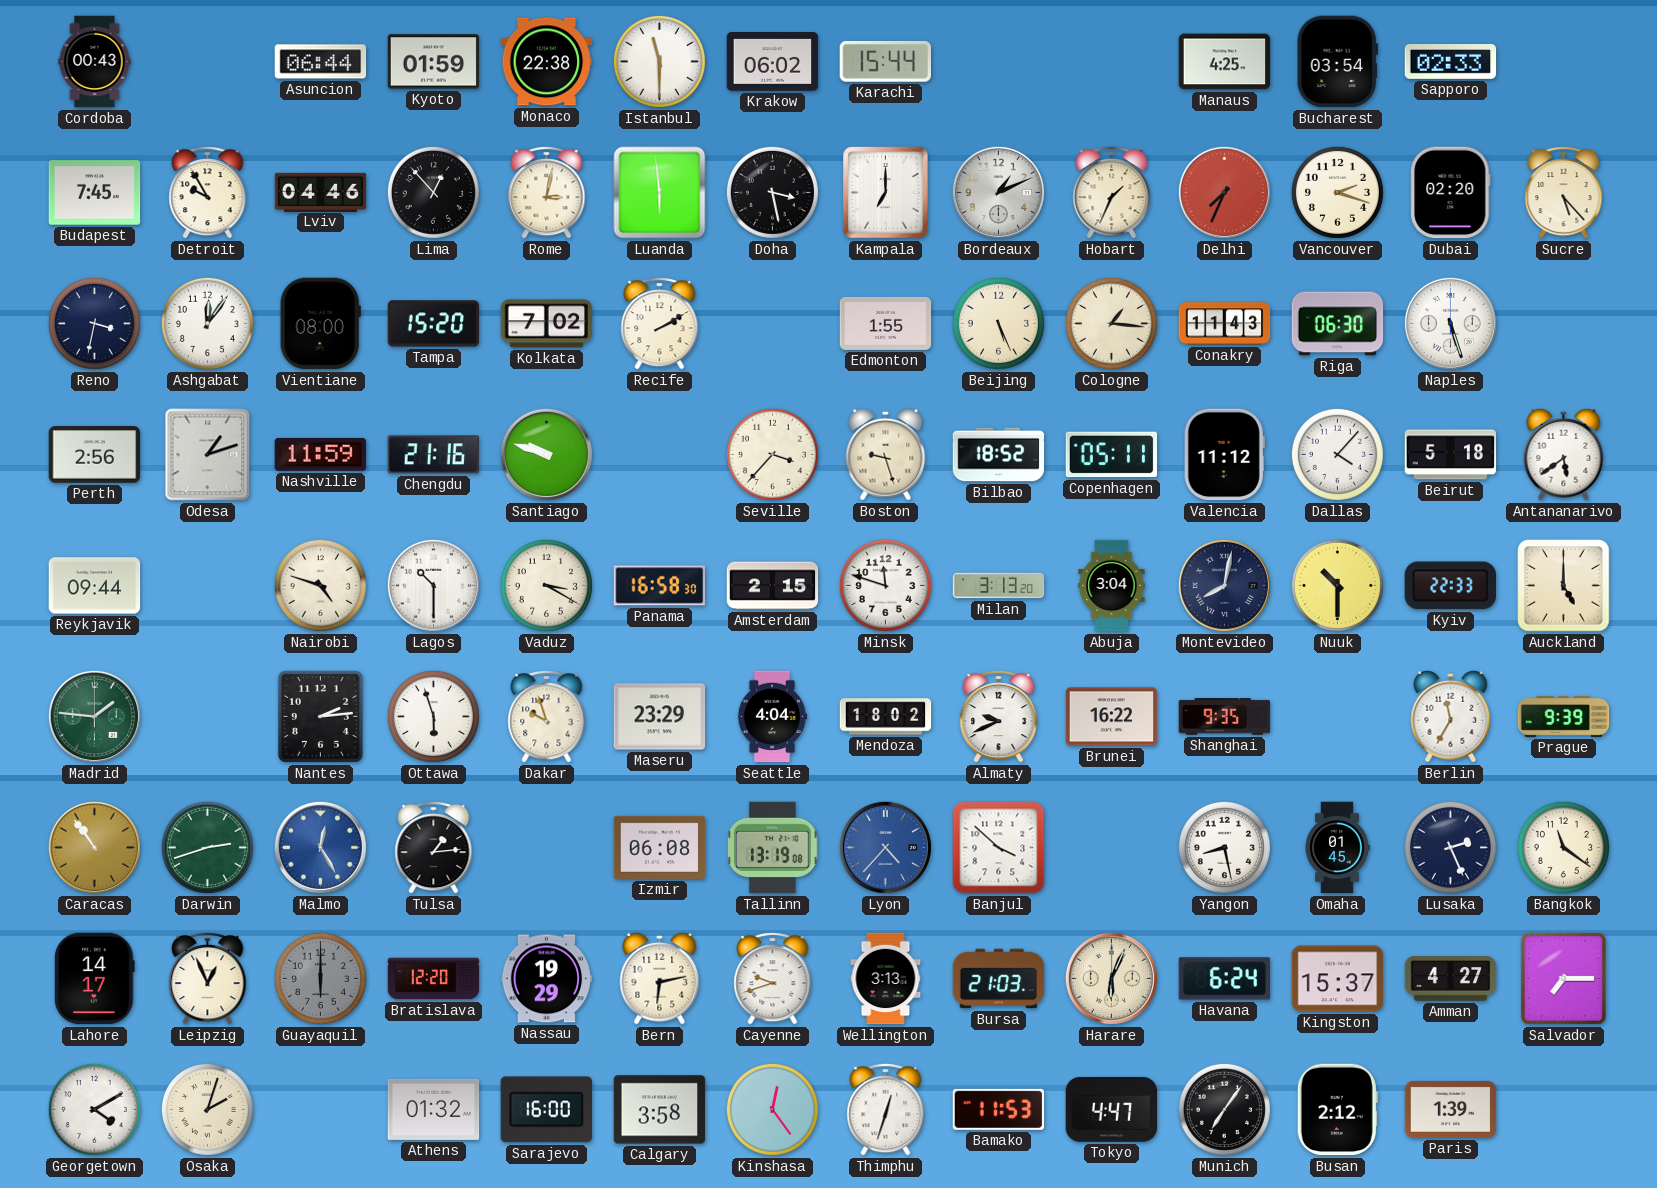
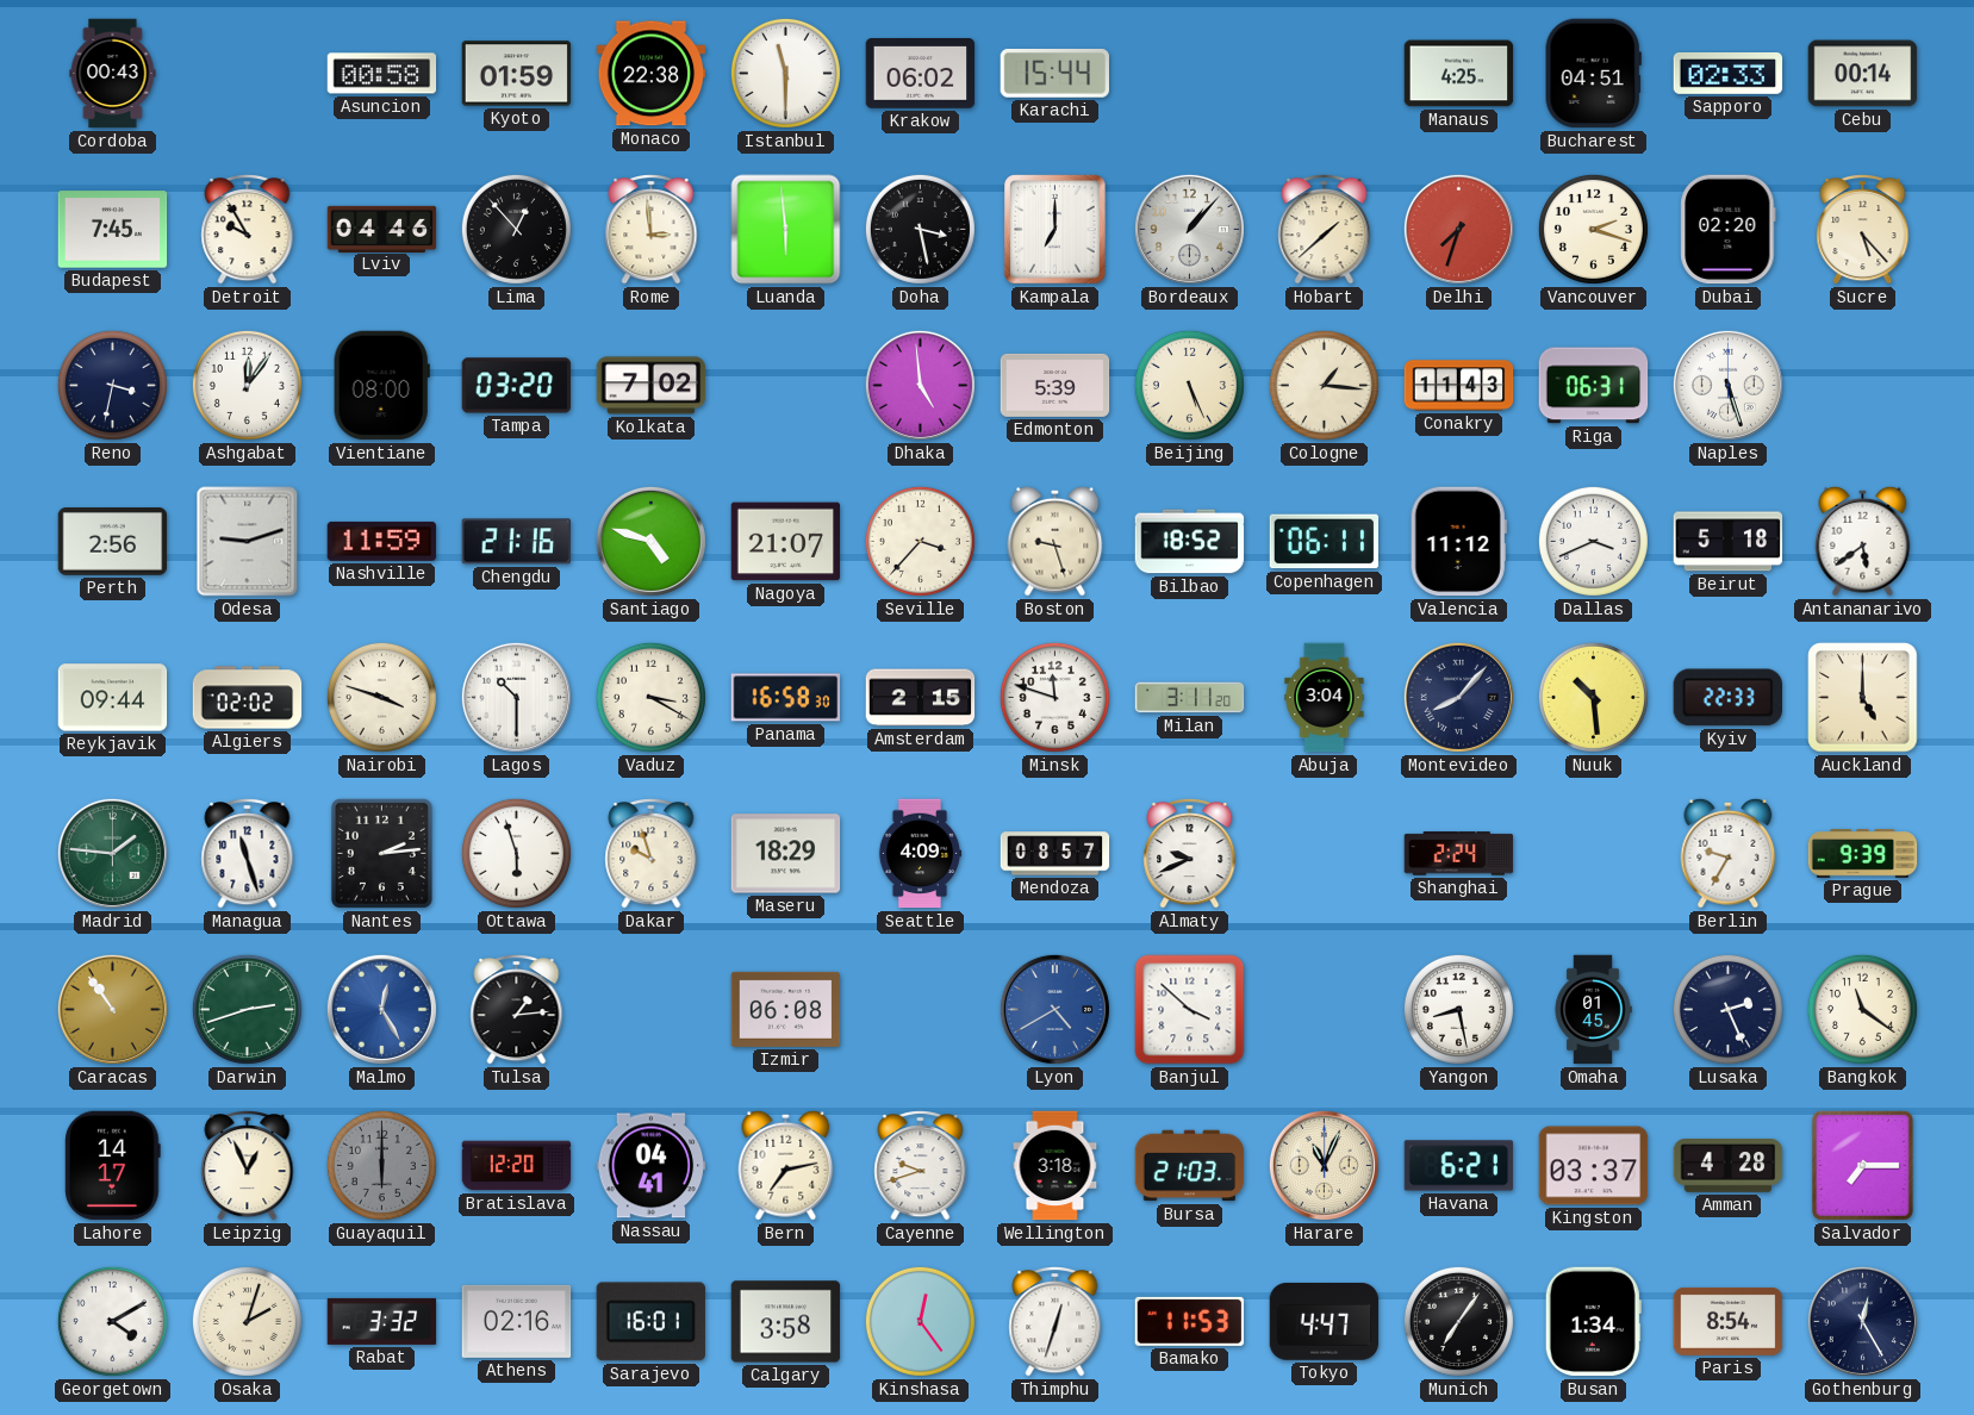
Asuncion: 06:44 -> 00:58 (382, 74)
Bucharest: 03:54 -> 04:51 (1593, 74)
Cebu: none -> 00:14 (1863, 74)
Rome: 3:02 -> 2:59 (652, 230)
Bordeaux: 1:11 -> 1:07 (1189, 229)
Hobart: 1:34 -> 1:38 (1325, 230)
Delhi: 7:34 -> 7:33 (1458, 229)
Tampa: 15:20 -> 03:20 (517, 386)
Recife: 2:10 -> none (660, 324)
Dhaka: none -> 4:59 (920, 385)
Edmonton: 1:55 -> 5:39 (1056, 385)
Riga: 06:30 -> 06:31 (1594, 386)
Odesa: 1:12 -> 9:12 (248, 542)
Santiago: 9:48 -> 4:48 (650, 541)
Nagoya: none -> 21:07 (786, 542)
Copenhagen: 05:11 -> 06:11 (1325, 542)
Dallas: 4:07 -> 3:41 (1593, 541)
Algiers: none -> 02:02 (248, 698)
Nairobi: 4:48 -> 3:48 (381, 697)
Milan: 3:13 -> 3:11 (1190, 698)
Montevideo: 8:02 -> 8:07 (1458, 697)
Nuuk: 10:30 -> 10:29 (1593, 697)
Managua: none -> 11:27 (248, 854)
Maseru: 23:29 -> 18:29 (786, 854)
Seattle: 4:04 -> 4:09 (920, 854)
Mendoza: 18:02 -> 08:57 (1056, 854)
Brunei: 16:22 -> none (1112, 717)
Shanghai: 9:35 -> 2:24 (1459, 854)
Berlin: 11:35 -> 9:35 (1729, 853)
Tallinn: 13:19 -> none (773, 848)
Lyon: 4:37 -> 4:40 (1054, 1009)
Nassau: 19:29 -> 04:41 (652, 1166)
Bern: 6:13 -> 7:13 (786, 1165)
Wellington: 3:13 -> 3:18 (1056, 1166)
Harare: 6:04 -> 11:04 (1324, 1165)
Havana: 6:24 -> 6:21 (1459, 1166)
Kingston: 15:37 -> 03:37 (1594, 1166)
Amman: 4:27 -> 4:28 (1729, 1166)
Rabat: none -> 3:32 (382, 1321)
Athens: 01:32 -> 02:16 (517, 1321)
Sarajevo: 16:00 -> 16:01 (650, 1322)
Busan: 2:12 -> 1:34 (1593, 1322)
Paris: 1:39 -> 8:54 (1729, 1321)
Gothenburg: none -> 12:25 (1862, 1321)
